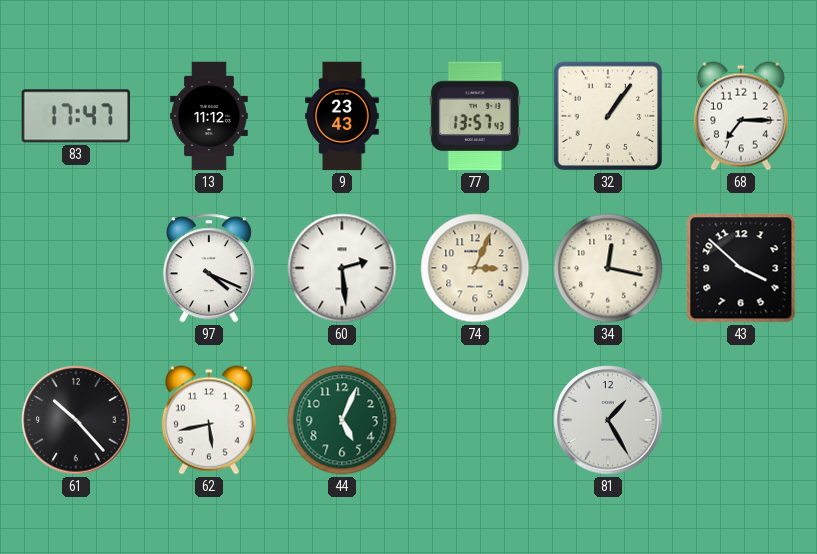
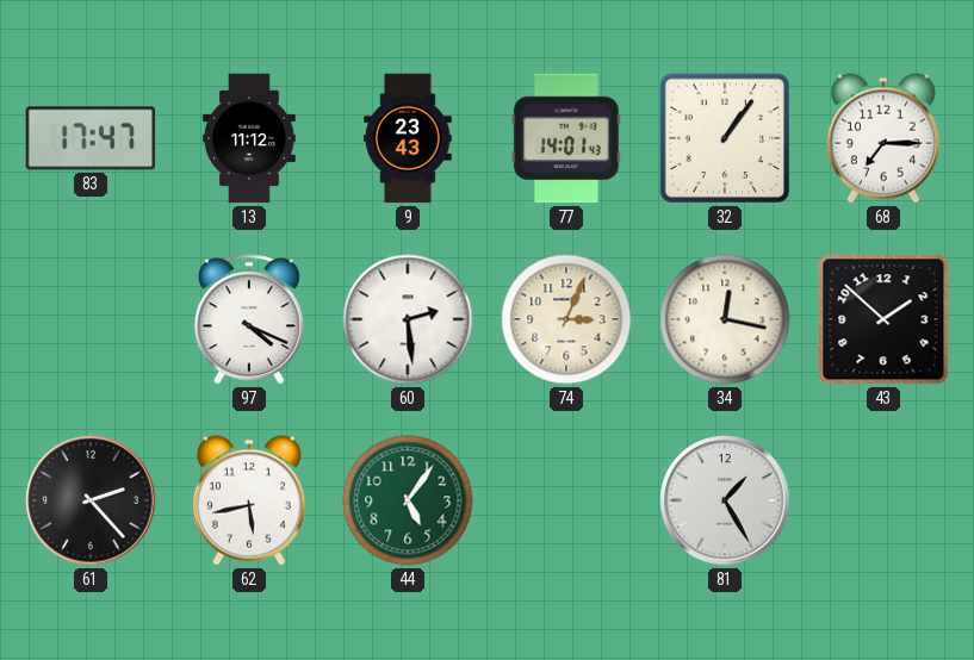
77: 13:57 -> 14:01 (566, 138)
43: 3:52 -> 1:52 (883, 319)
61: 10:23 -> 2:23 (91, 500)
44: 5:04 -> 5:06 (408, 500)
